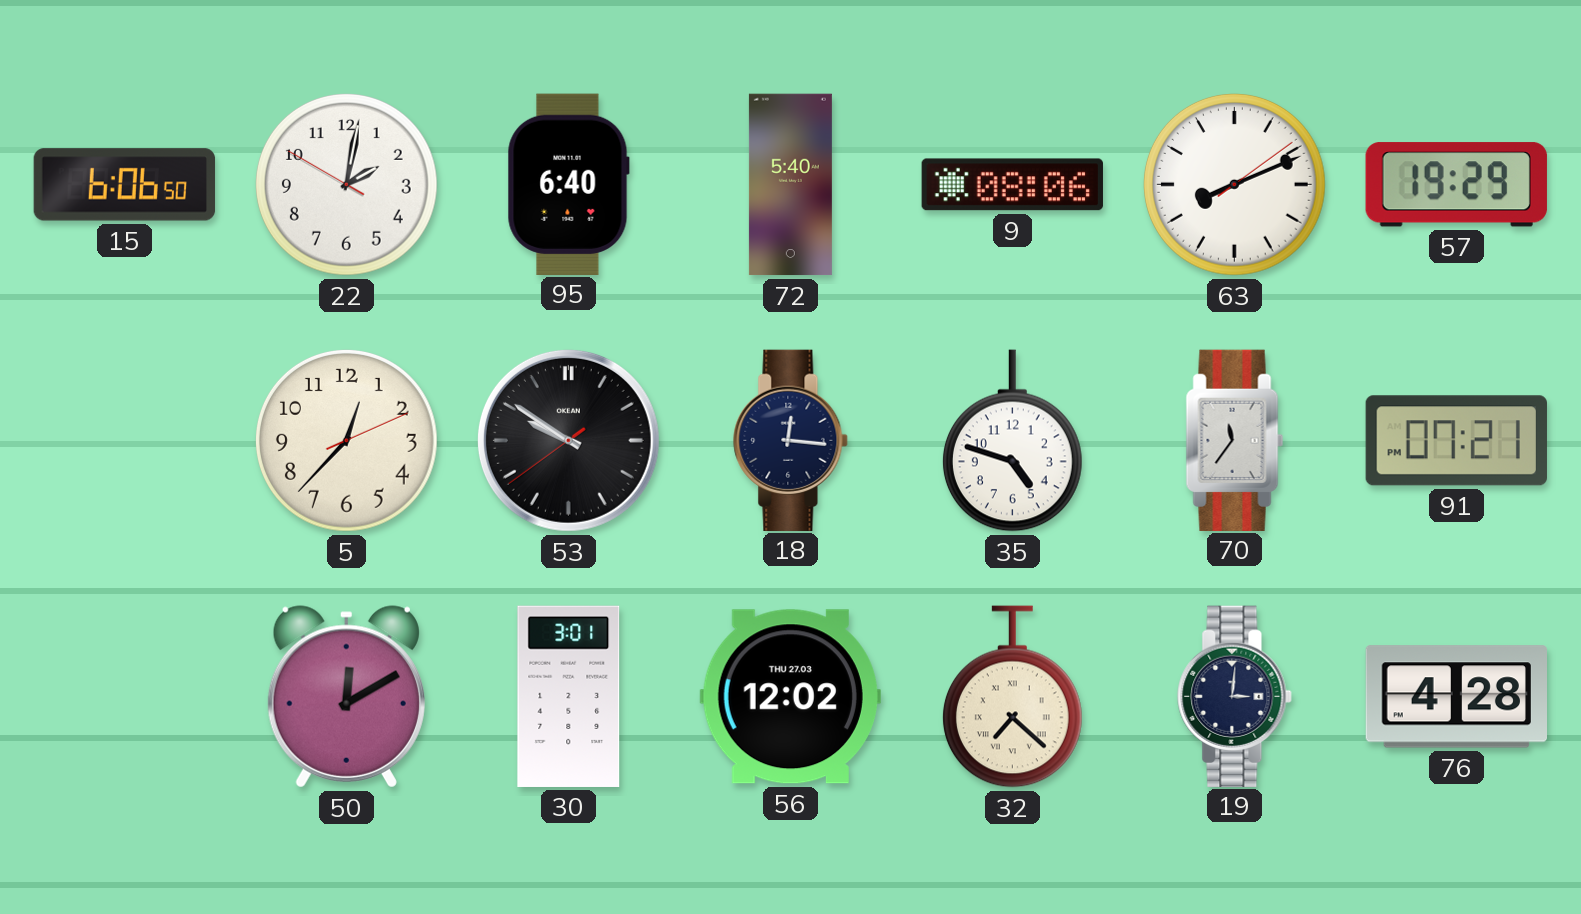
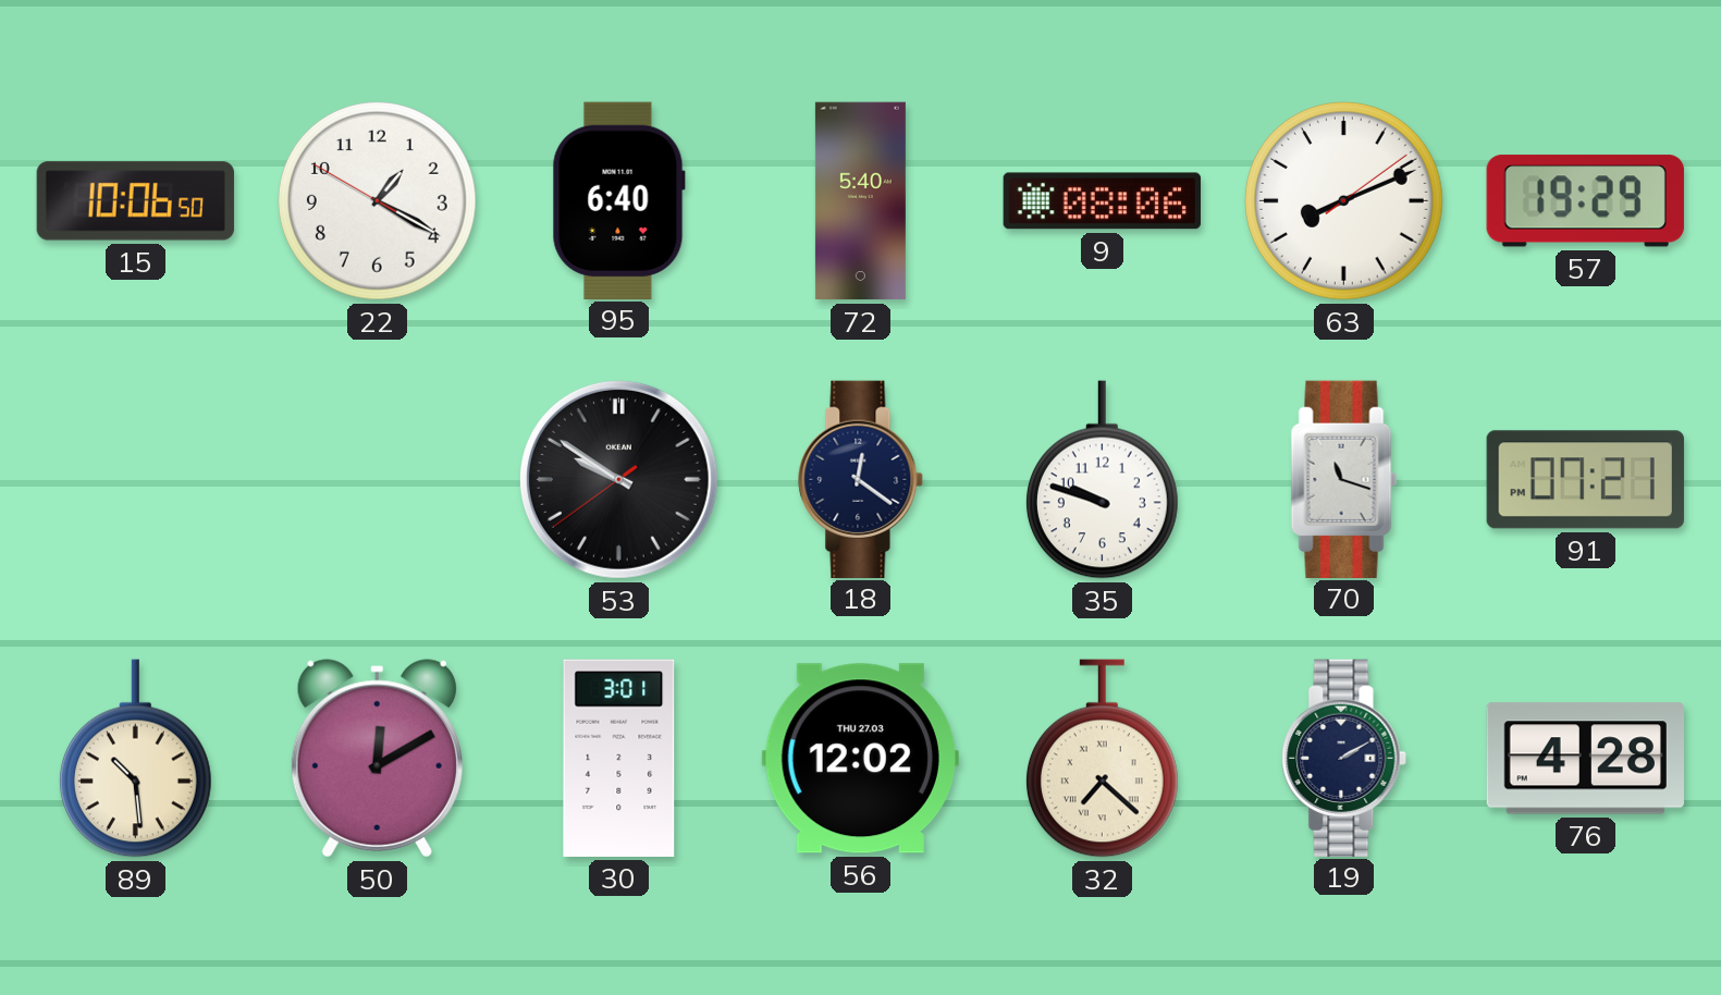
15: 6:06 -> 10:06 (136, 201)
22: 2:01 -> 1:19 (377, 200)
5: 12:37 -> none (346, 440)
18: 12:16 -> 12:21 (861, 479)
35: 4:48 -> 9:48 (1102, 480)
70: 11:36 -> 11:18 (1344, 479)
89: none -> 10:29 (135, 759)
19: 3:01 -> 2:10 (1344, 758)
